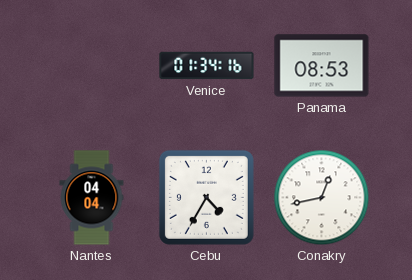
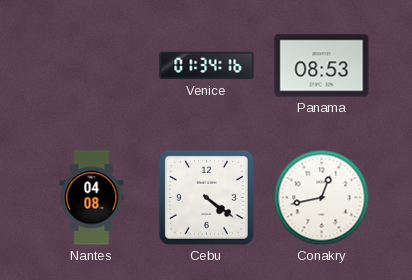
Nantes: 04:04 -> 04:08 (92, 198)
Cebu: 4:35 -> 4:21 (206, 197)
